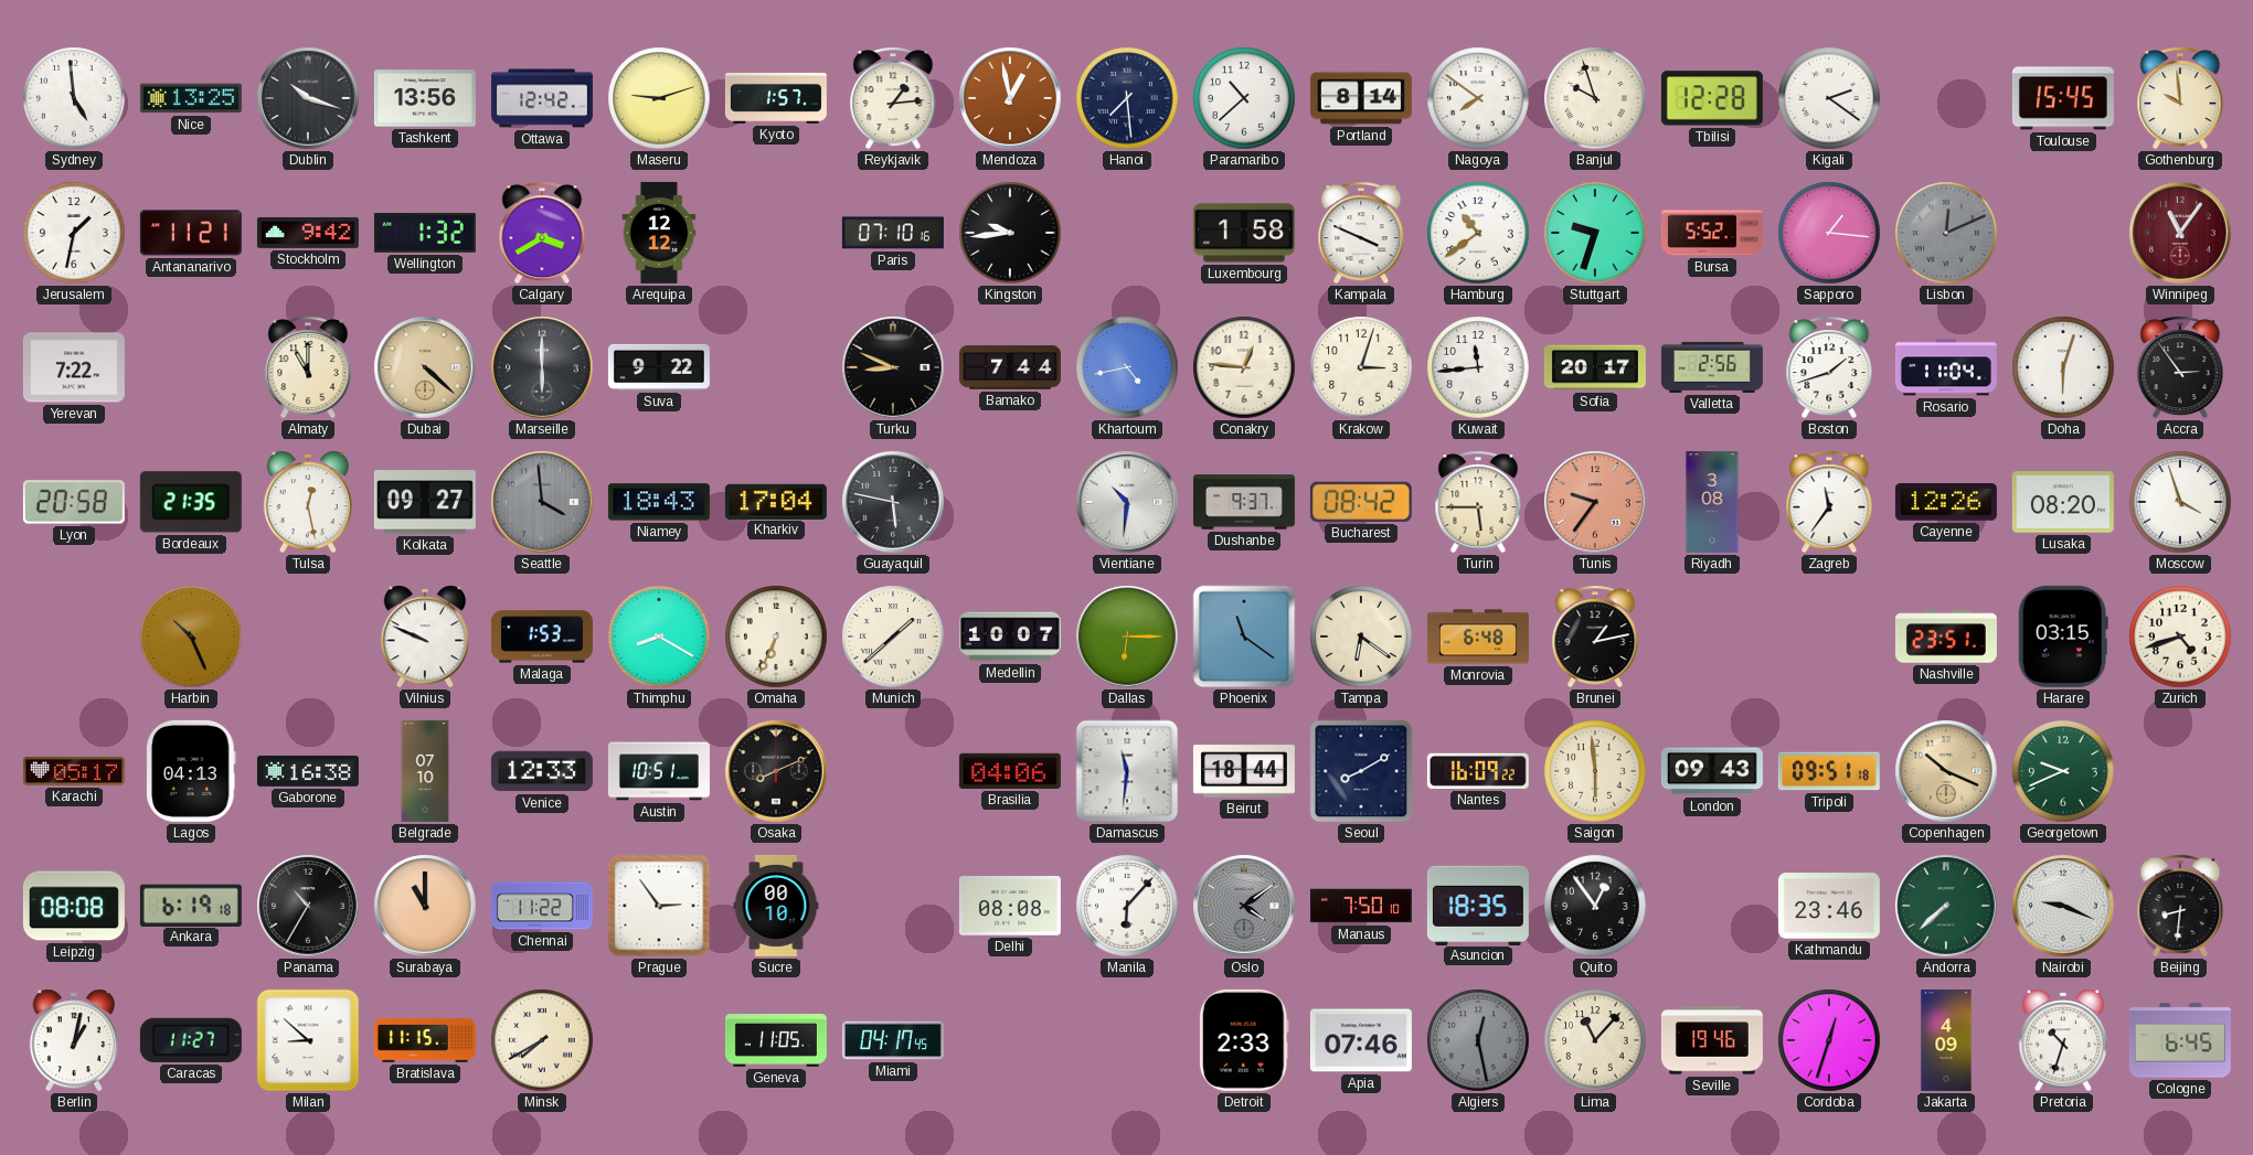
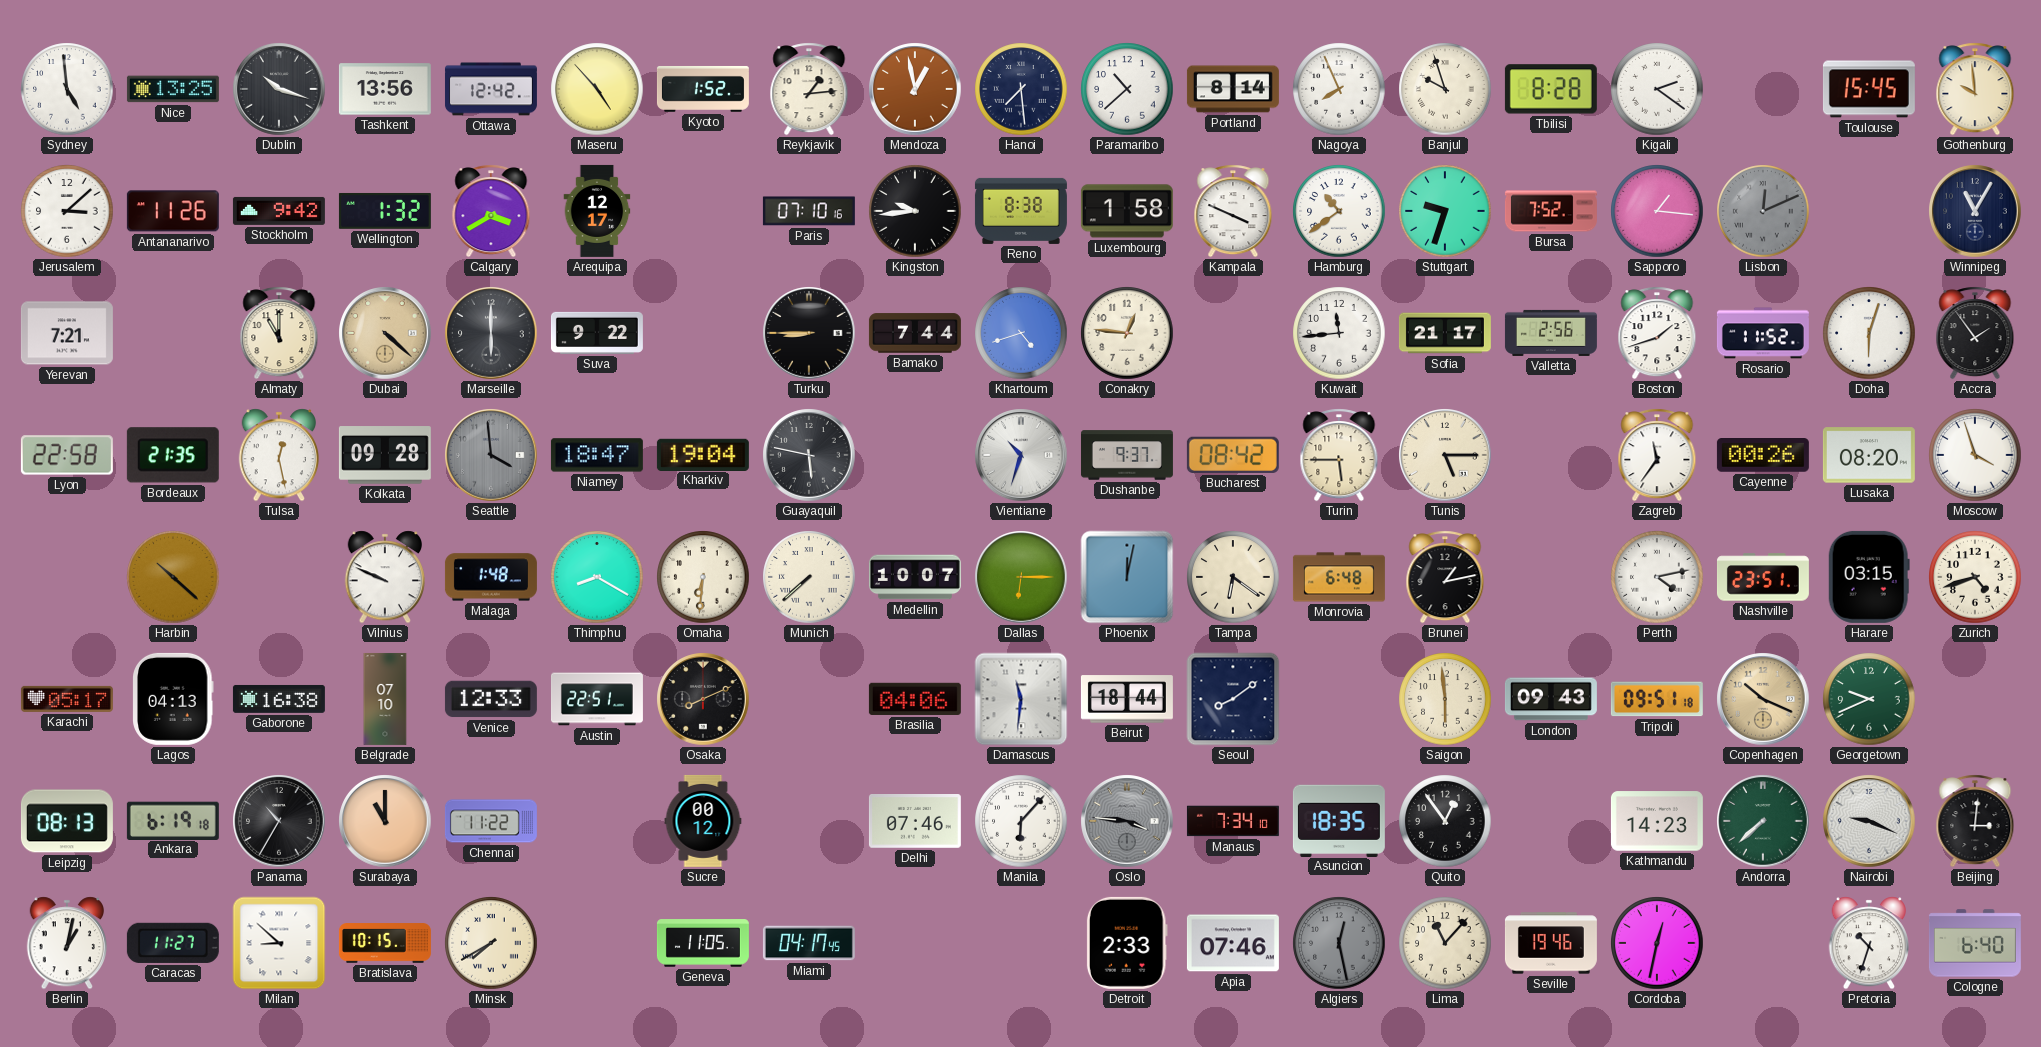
Maseru: 9:12 -> 4:53 (597, 89)
Kyoto: 1:57 -> 1:52 (703, 89)
Nagoya: 7:51 -> 7:56 (1339, 89)
Tbilisi: 12:28 -> 8:28 (1551, 89)
Jerusalem: 1:32 -> 3:08 (67, 211)
Antananarivo: 11:21 -> 11:26 (173, 211)
Arequipa: 12:12 -> 12:17 (597, 211)
Reno: none -> 8:38 (1021, 211)
Bursa: 5:52 -> 7:52 (1551, 211)
Winnipeg: 11:06 -> 11:05 (1975, 211)
Winnipeg dial: burgundy -> navy (1975, 211)
Yerevan: 7:22 -> 7:21 (67, 333)
Turku: 8:49 -> 8:45 (809, 333)
Khartoum: 4:43 -> 4:42 (1021, 333)
Krakow: 3:03 -> none (1361, 367)
Sofia: 20:17 -> 21:17 (1445, 333)
Rosario: 11:04 -> 11:52 (1763, 333)
Accra: 2:54 -> 1:54 (1975, 333)
Lyon: 20:58 -> 22:58 (67, 455)
Kolkata: 09:27 -> 09:28 (385, 455)
Niamey: 18:43 -> 18:47 (597, 455)
Kharkiv: 17:04 -> 19:04 (703, 454)
Vientiane: 10:31 -> 10:33 (1021, 455)
Tunis: 9:36 -> 5:15 (1445, 455)
Tunis dial: salmon -> cream (1445, 455)
Riyadh: 3:08 -> none (1712, 502)
Cayenne: 12:26 -> 00:26 (1763, 456)
Harbin: 10:26 -> 10:22 (173, 577)
Malaga: 1:53 -> 1:48 (491, 577)
Omaha: 6:34 -> 6:31 (703, 577)
Munich: 1:38 -> 7:38 (809, 577)
Phoenix: 11:21 -> 12:02 (1127, 577)
Perth: none -> 4:13 (1657, 577)
Austin: 10:51 -> 22:51 (597, 699)
Seoul: 8:10 -> 8:09 (1233, 699)
Nantes: 16:09 -> none (1478, 771)
Leipzig: 08:08 -> 08:13 (67, 821)
Prague: 2:54 -> none (659, 906)
Sucre: 00:10 -> 00:12 (703, 821)
Delhi: 08:08 -> 07:46 (915, 822)
Oslo: 4:09 -> 3:46 (1127, 821)
Manaus: 7:50 -> 7:34 (1233, 821)
Kathmandu: 23:46 -> 14:23 (1657, 821)
Beijing: 8:31 -> 3:01 (1975, 821)
Bratislava: 11:15 -> 10:15 (385, 943)
Cordoba: 12:33 -> 12:32 (1657, 943)
Jakarta: 4:09 -> none (1946, 1040)
Cologne: 6:45 -> 6:40 (1975, 943)
